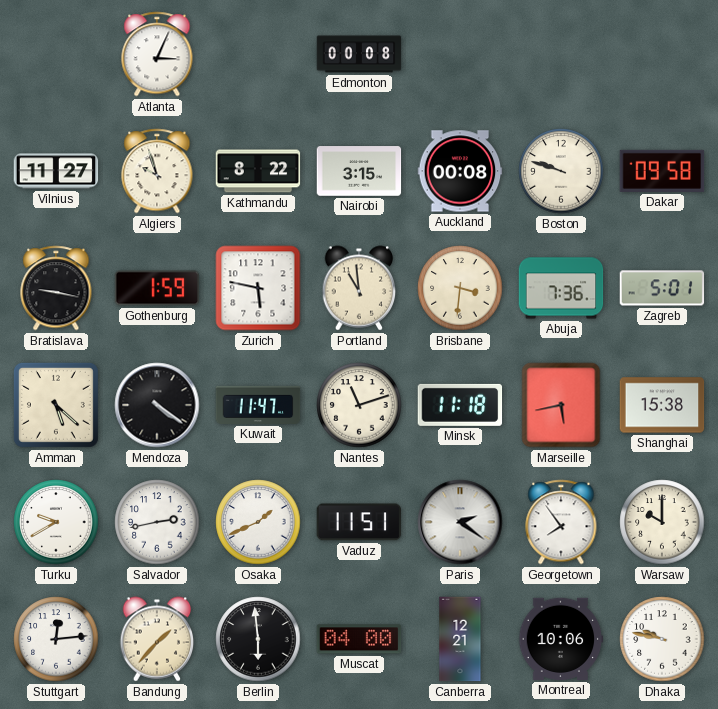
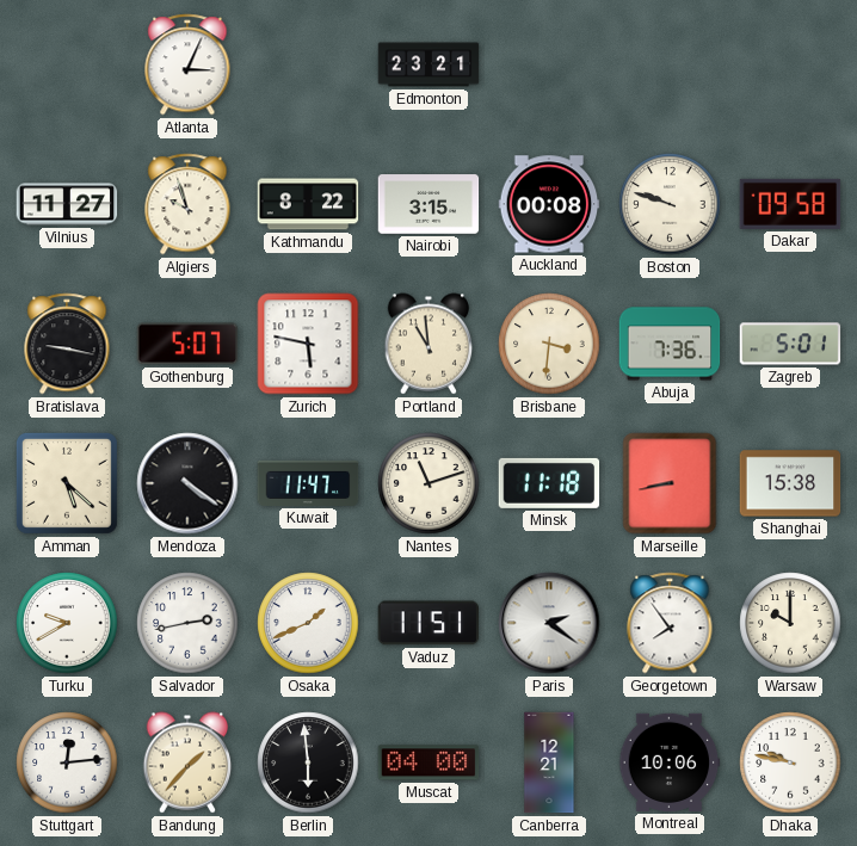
Edmonton: 00:08 -> 23:21 (428, 64)
Gothenburg: 1:59 -> 5:07 (187, 344)
Marseille: 5:43 -> 8:43 (670, 483)
